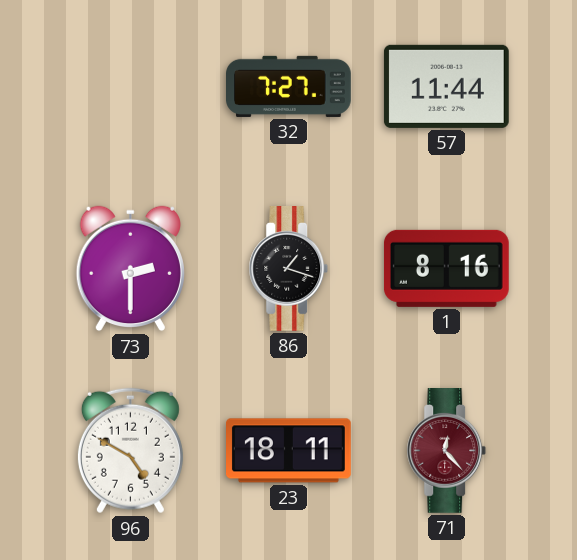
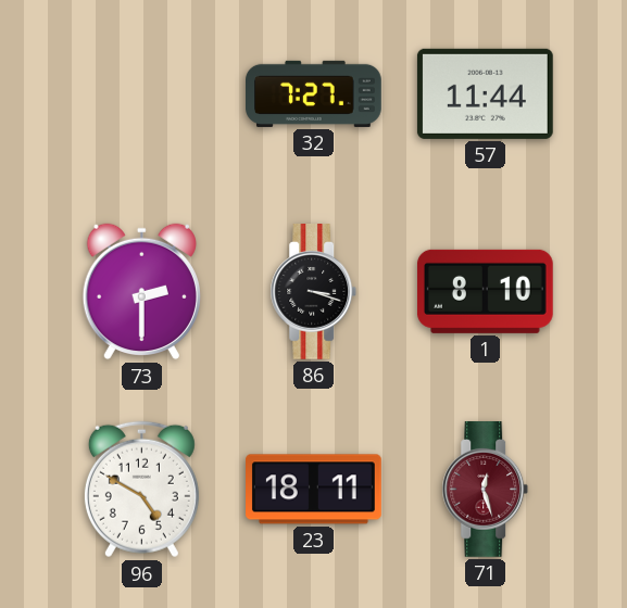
86: 1:18 -> 3:18 (314, 292)
1: 8:16 -> 8:10 (485, 291)
71: 12:23 -> 12:27 (486, 490)
